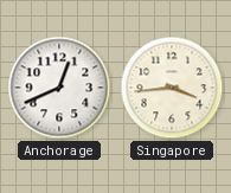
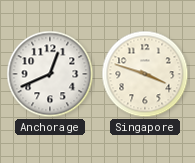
Singapore: 3:44 -> 3:48 (145, 74)
